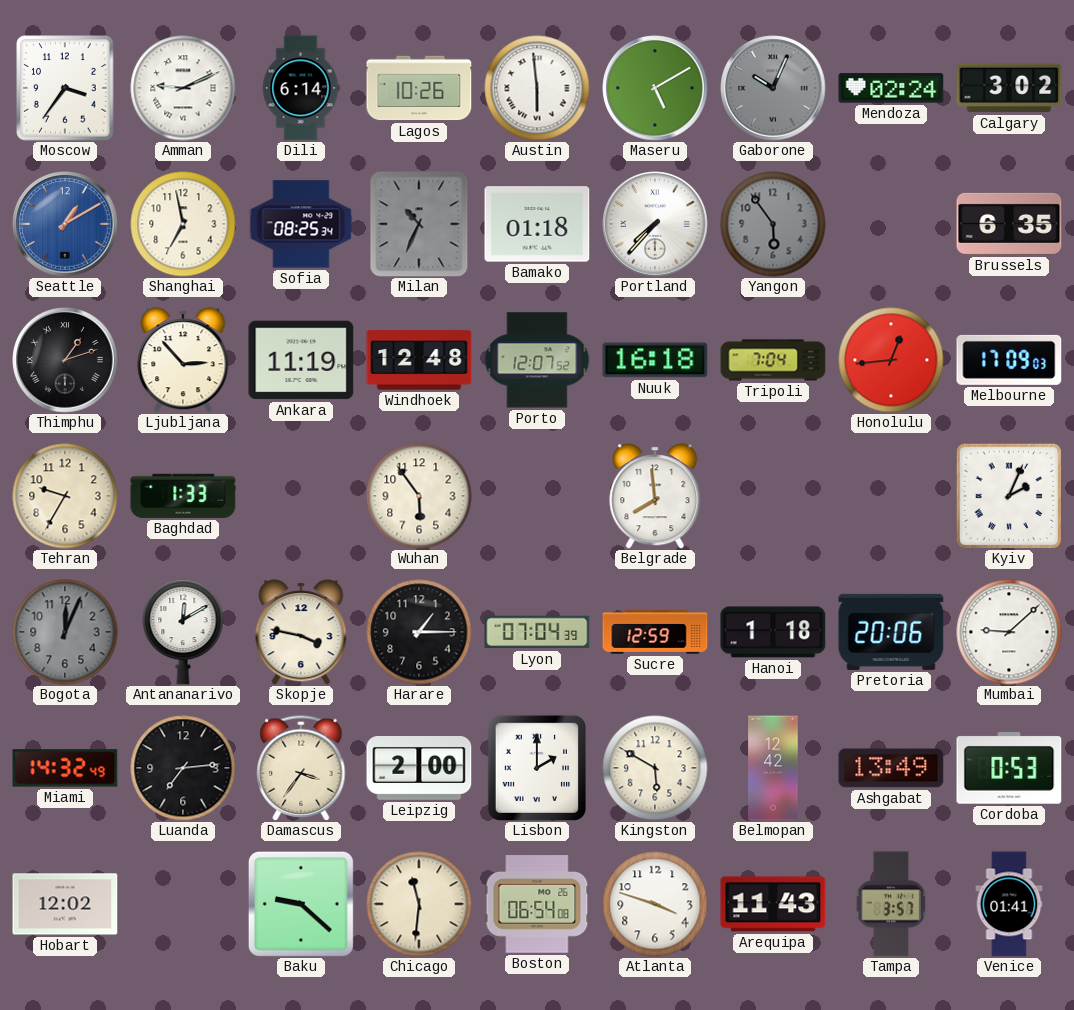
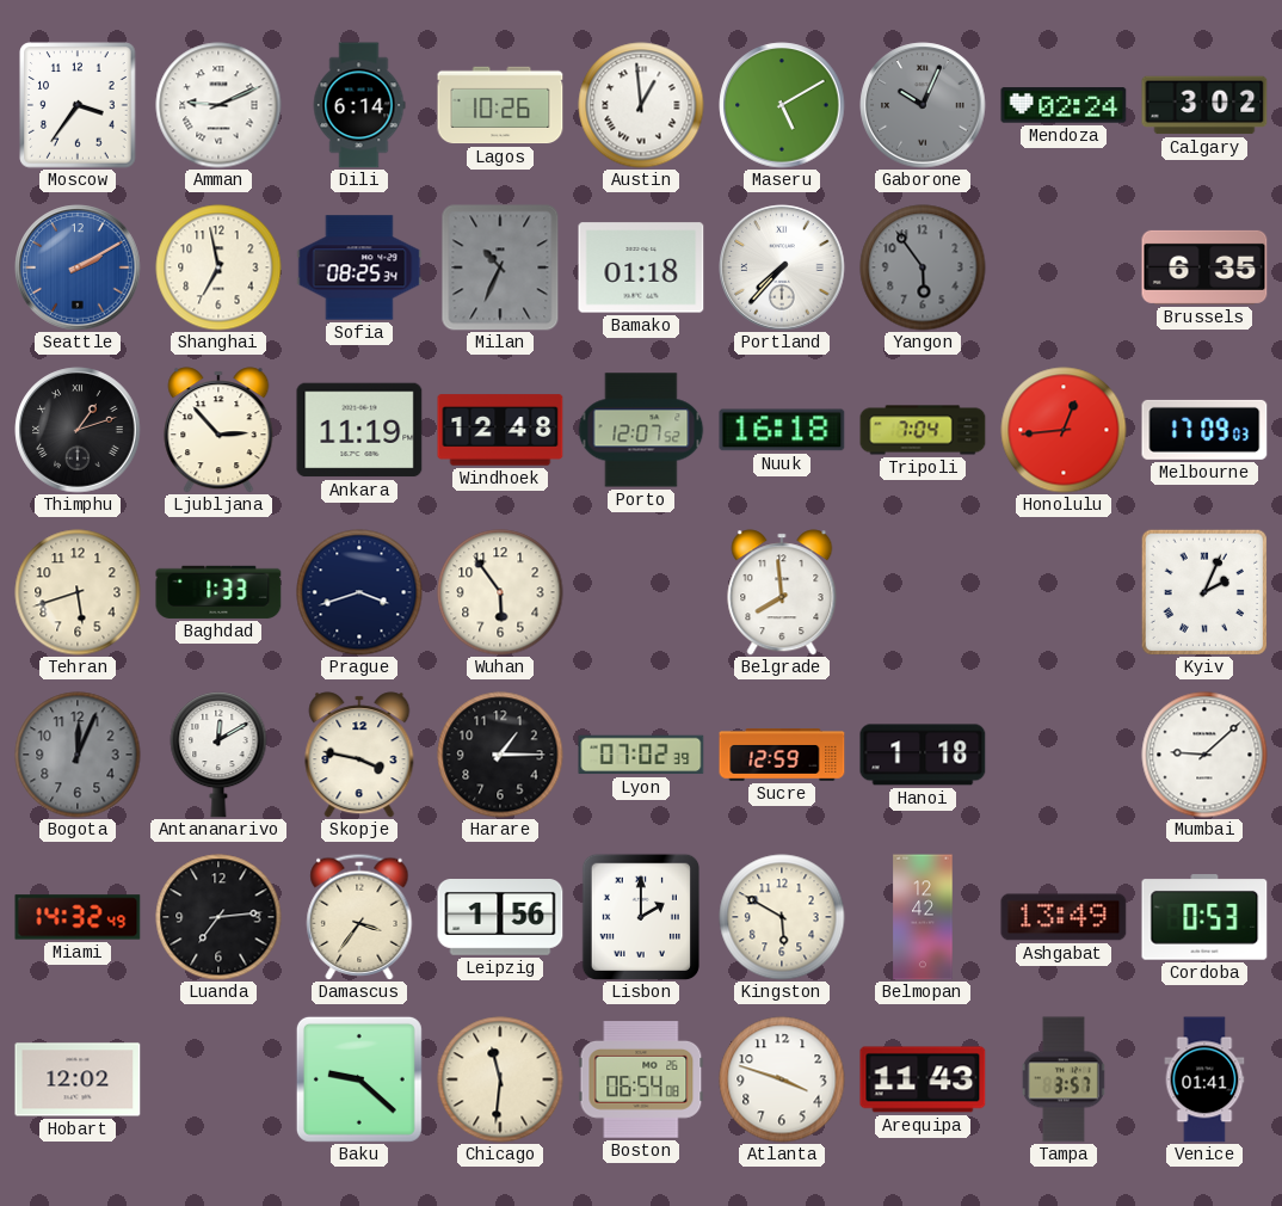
Austin: 5:59 -> 12:59 (641, 105)
Seattle: 1:10 -> 2:10 (78, 267)
Tehran: 9:35 -> 5:42 (78, 592)
Prague: none -> 3:42 (359, 592)
Lyon: 07:04 -> 07:02 (641, 755)
Pretoria: 20:06 -> none (891, 632)
Leipzig: 2:00 -> 1:56 (500, 918)
